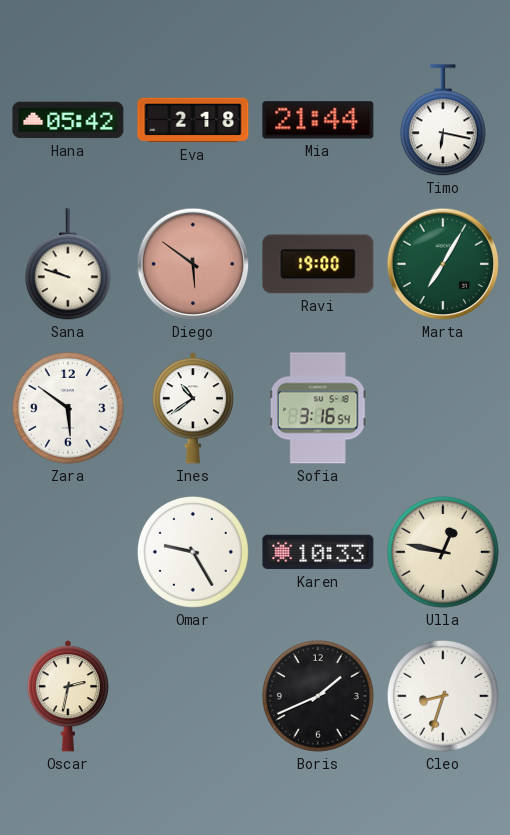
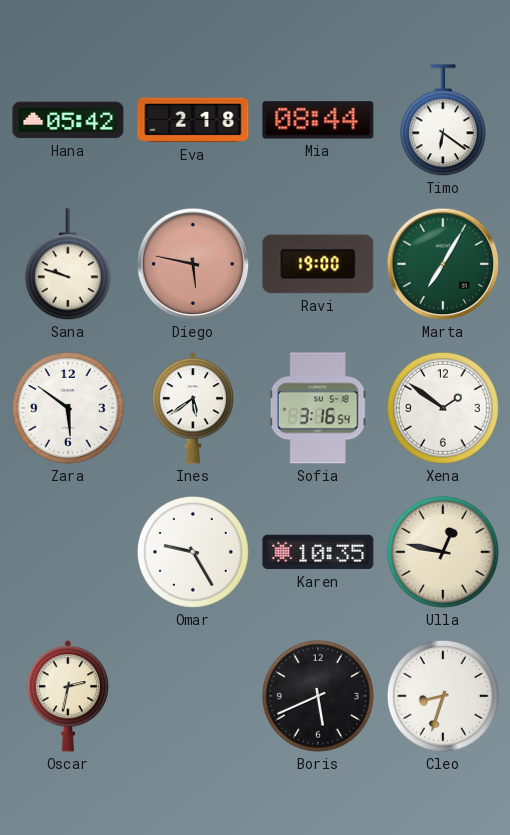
Mia: 21:44 -> 08:44 (318, 120)
Timo: 6:17 -> 6:21 (443, 121)
Diego: 5:51 -> 5:47 (193, 264)
Ines: 10:39 -> 5:39 (193, 408)
Xena: none -> 1:51 (443, 408)
Karen: 10:33 -> 10:35 (318, 552)
Boris: 1:41 -> 5:41 (318, 696)
